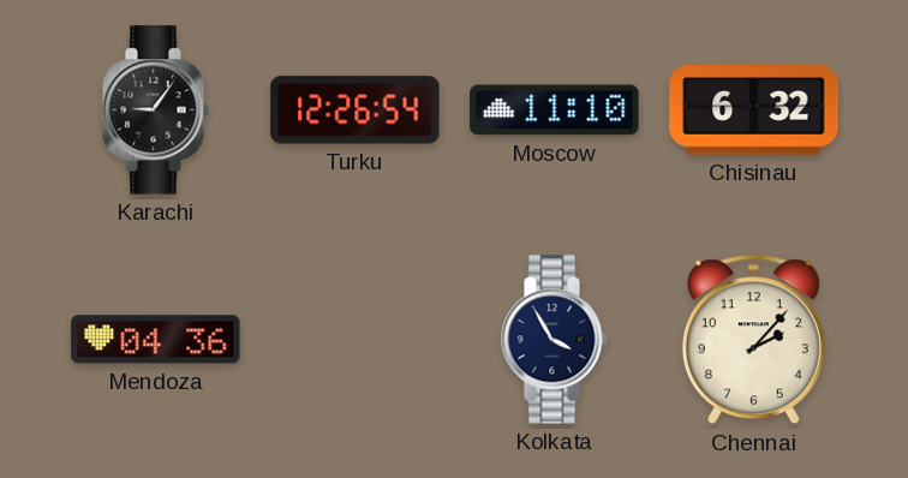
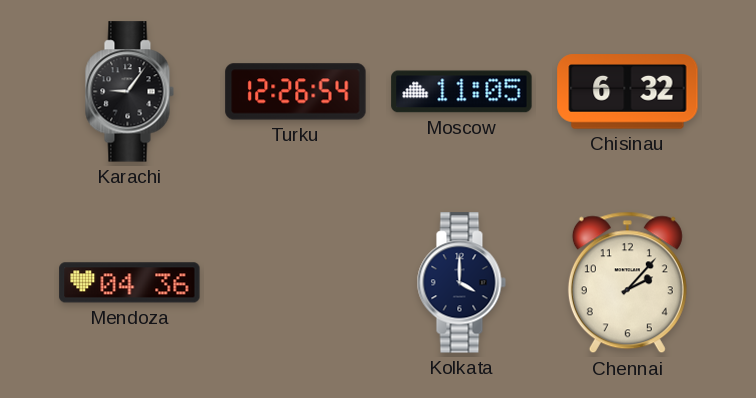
Moscow: 11:10 -> 11:05 (462, 92)
Kolkata: 3:55 -> 4:00 (461, 283)
